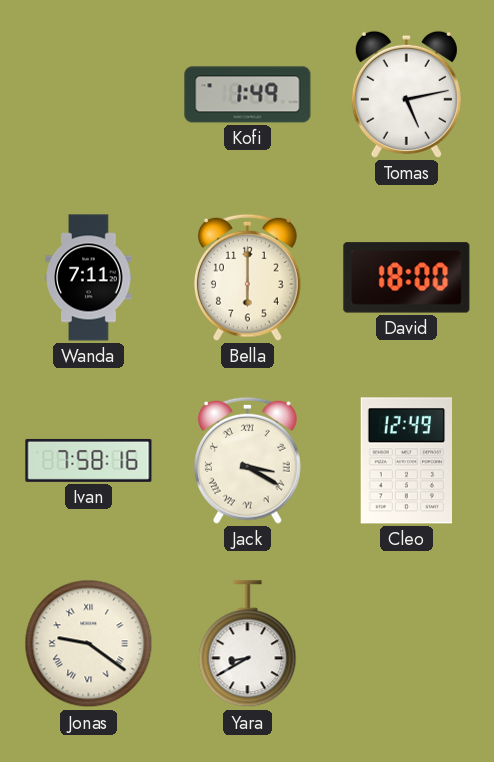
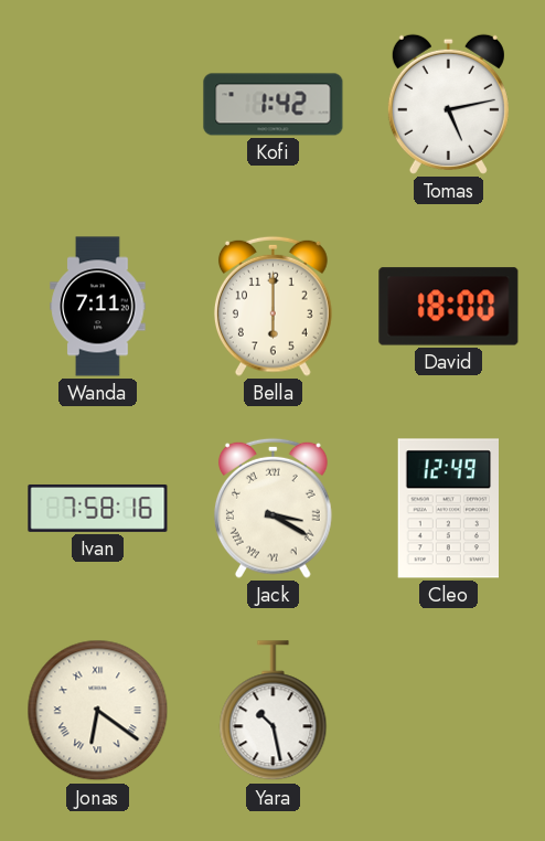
Kofi: 1:49 -> 1:42 (274, 105)
Jonas: 9:21 -> 6:21 (98, 711)
Yara: 8:40 -> 10:28 (274, 711)
